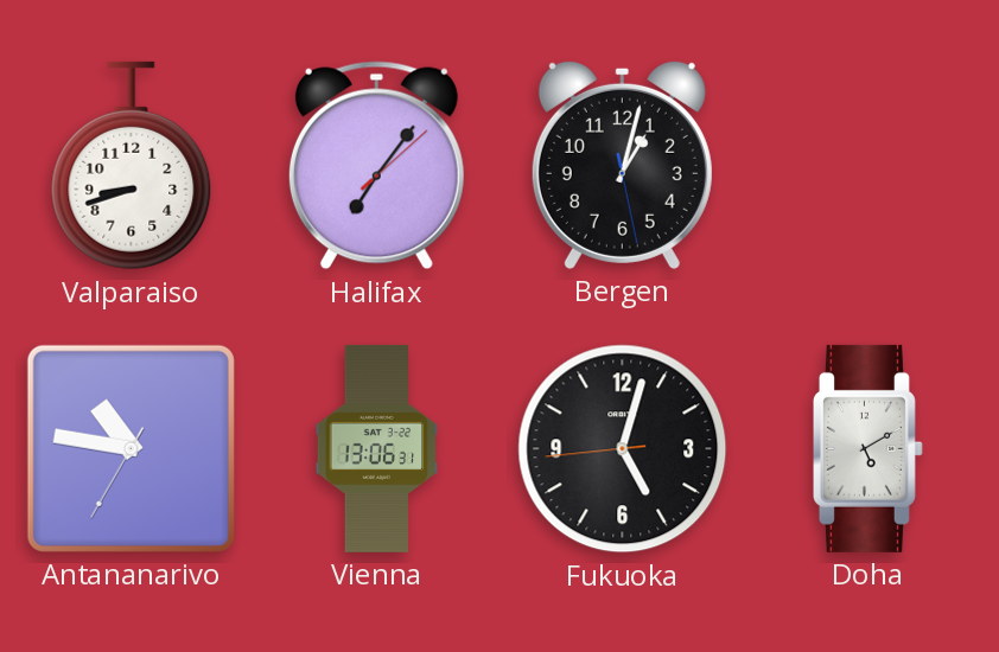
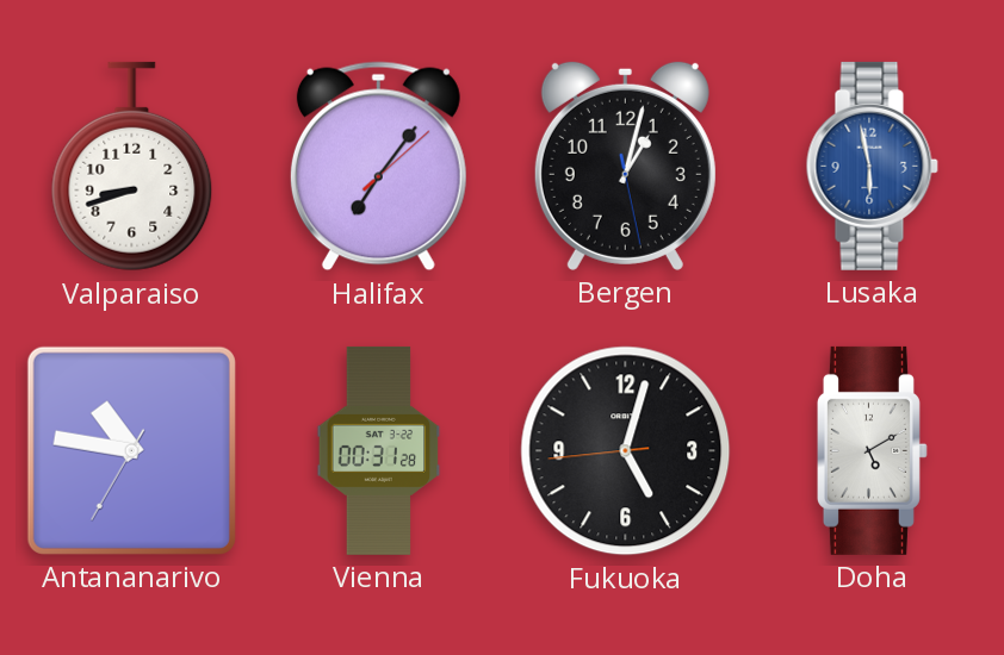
Lusaka: none -> 5:58 (872, 166)
Vienna: 13:06 -> 00:31 (379, 450)
